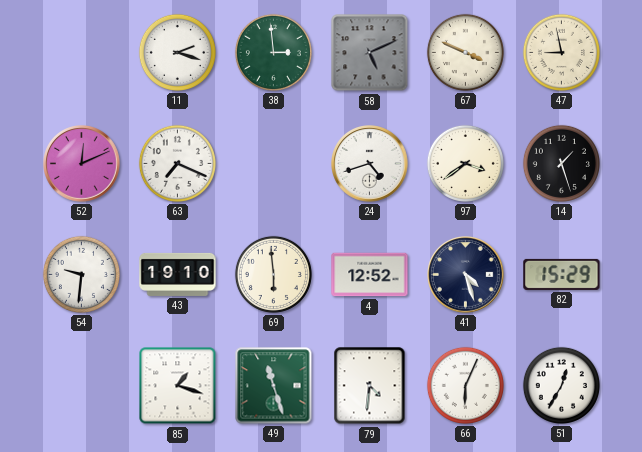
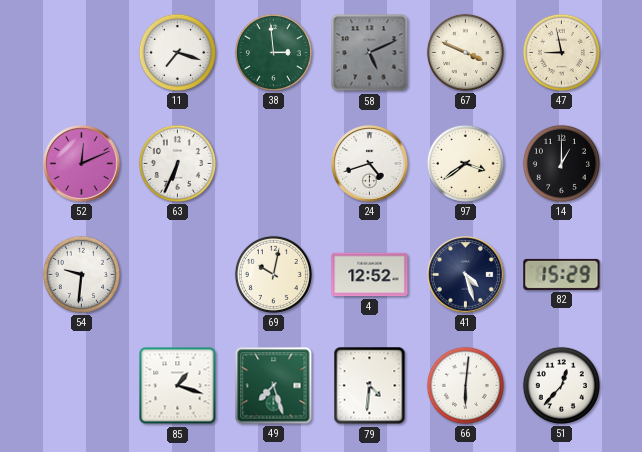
11: 2:18 -> 7:18 (177, 52)
63: 7:19 -> 6:34 (177, 163)
14: 1:27 -> 1:00 (561, 163)
43: 19:10 -> none (178, 274)
69: 5:59 -> 10:02 (273, 274)
49: 11:27 -> 7:27 (274, 386)
66: 6:04 -> 6:01 (465, 385)
51: 12:35 -> 12:37 (561, 385)
